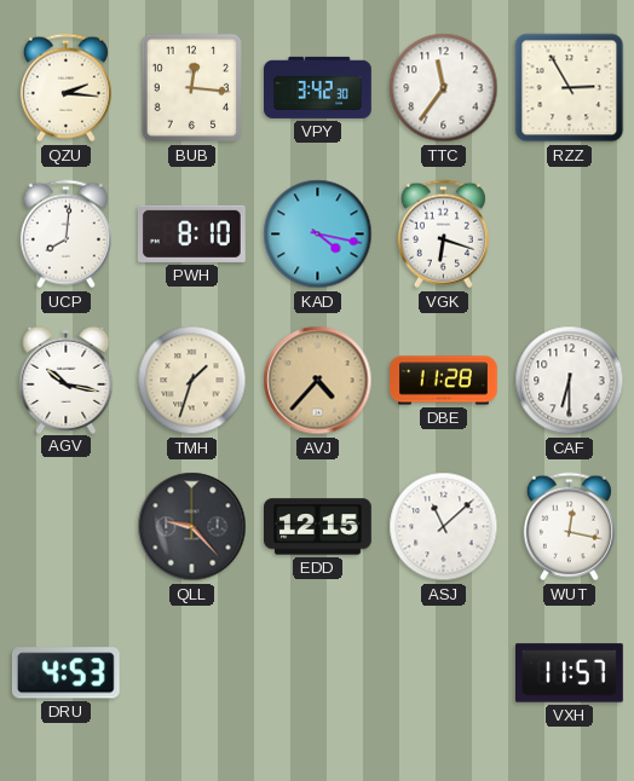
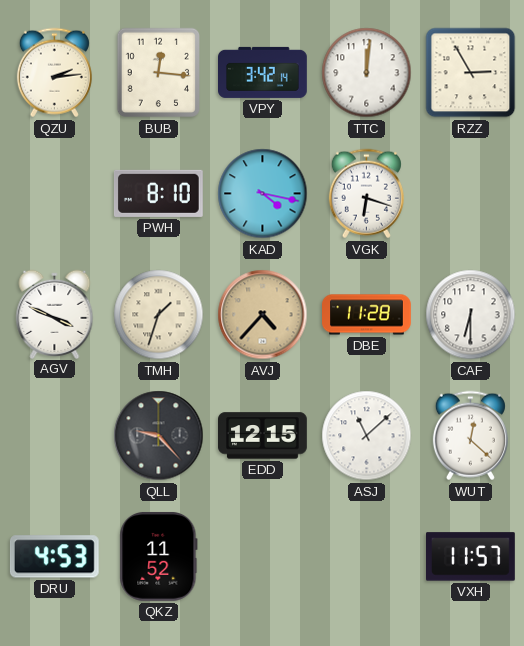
QZU: 2:16 -> 2:14 (54, 73)
VPY: 3:42:30 -> 3:42:14 (263, 72)
TTC: 11:36 -> 12:01 (367, 73)
UCP: 8:01 -> none (65, 235)
AGV: 10:17 -> 3:49 (55, 314)
WUT: 12:17 -> 12:22 (470, 436)
QKZ: none -> 11:52 (159, 557)
